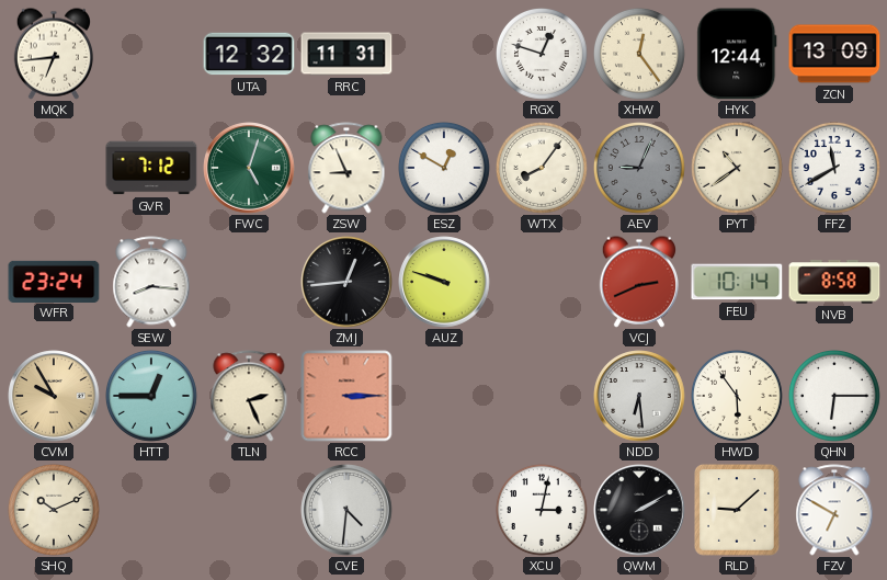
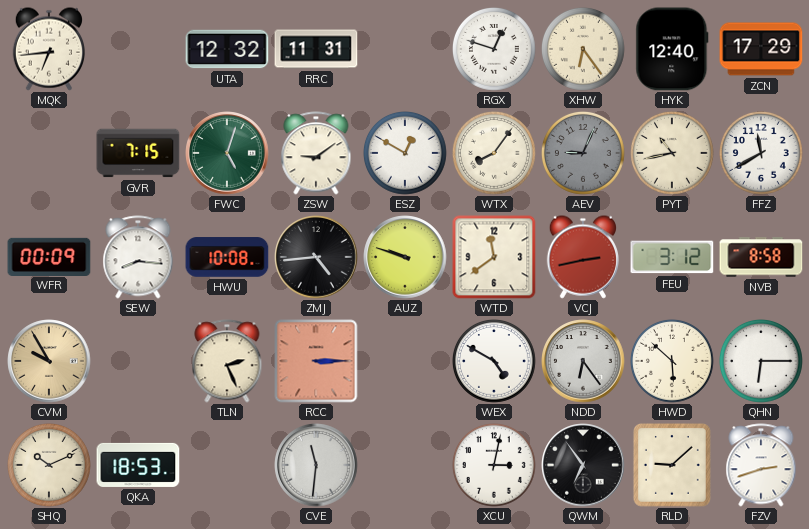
XHW: 12:24 -> 6:24 (584, 50)
HYK: 12:44 -> 12:40 (672, 49)
ZCN: 13:09 -> 17:29 (761, 49)
GVR: 7:12 -> 7:15 (138, 153)
ZSW: 8:56 -> 9:09 (316, 153)
PYT: 10:39 -> 10:43 (673, 154)
WFR: 23:24 -> 00:09 (49, 256)
HWU: none -> 10:08 (227, 257)
ZMJ: 12:44 -> 4:44 (316, 257)
WTD: none -> 11:39 (494, 257)
VCJ: 2:41 -> 2:43 (582, 257)
FEU: 10:14 -> 3:12 (672, 257)
HTT: 12:45 -> none (152, 397)
WEX: none -> 4:50 (495, 362)
NDD: 6:29 -> 6:24 (583, 361)
HWD: 5:54 -> 5:52 (673, 362)
QKA: none -> 18:53 (138, 465)
CVE: 4:31 -> 11:31 (316, 465)
QWM: 2:10 -> 6:54 (583, 465)
FZV: 6:50 -> 2:42 (761, 465)
